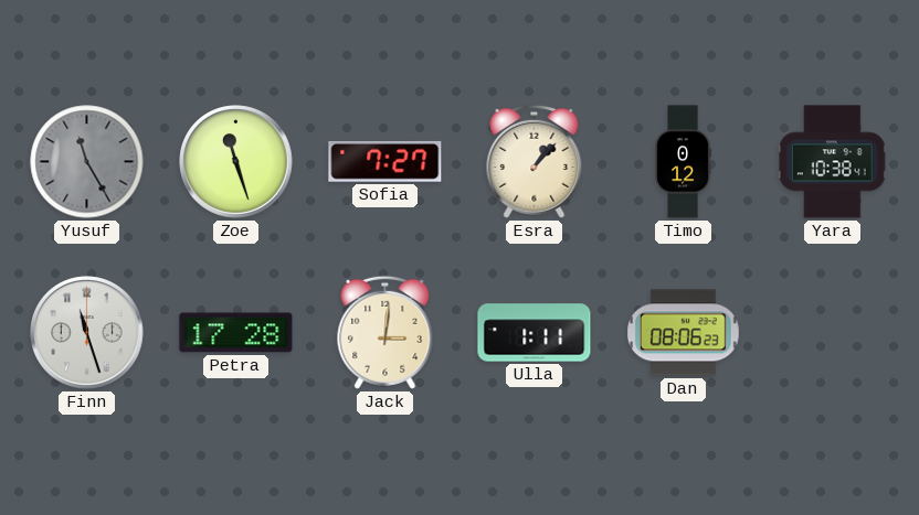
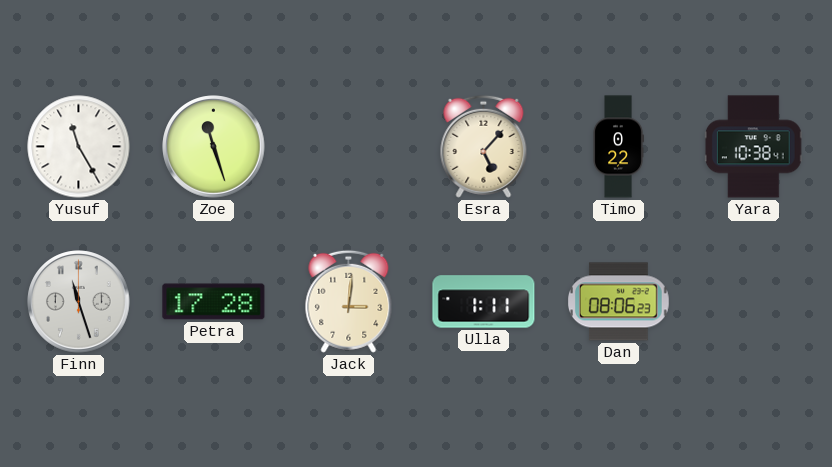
Yusuf dial: grey -> white (79, 147)
Sofia: 7:27 -> none (385, 161)
Esra: 1:07 -> 5:07 (484, 146)
Timo: 0:12 -> 0:22 (618, 147)
